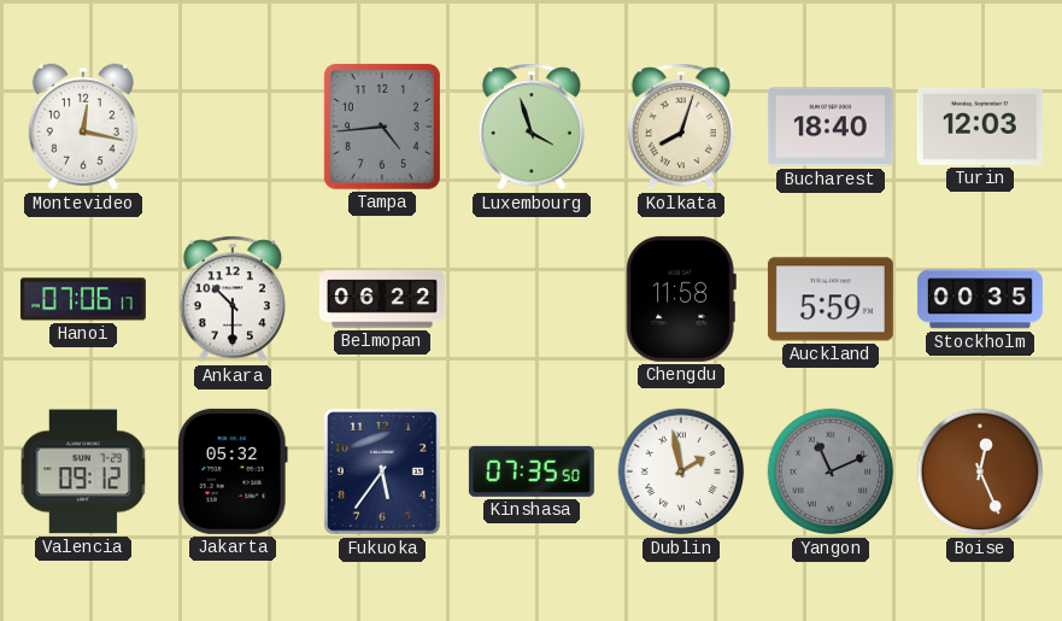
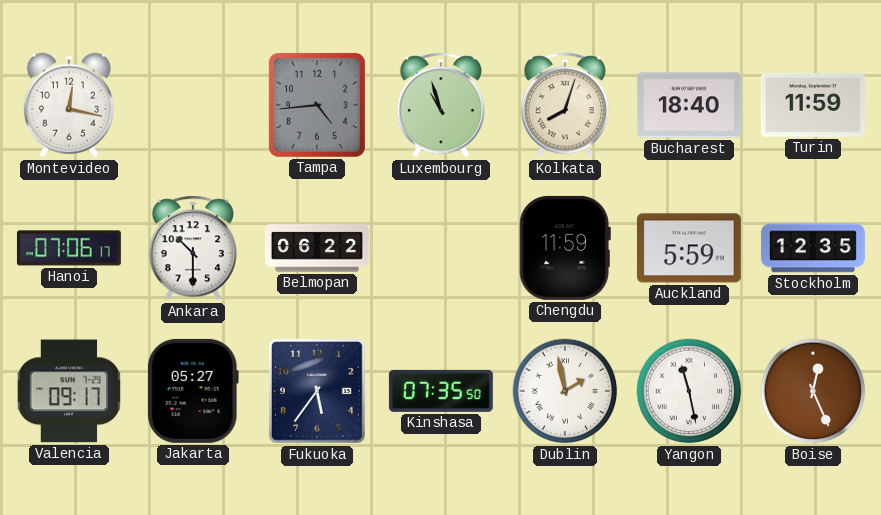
Luxembourg: 3:57 -> 10:57 (441, 105)
Turin: 12:03 -> 11:59 (813, 105)
Chengdu: 11:58 -> 11:59 (565, 248)
Stockholm: 00:35 -> 12:35 (813, 248)
Valencia: 09:12 -> 09:17 (69, 391)
Jakarta: 05:32 -> 05:27 (193, 391)
Yangon: 11:11 -> 11:28 (689, 391)
Yangon dial: grey -> white (689, 391)
